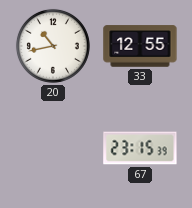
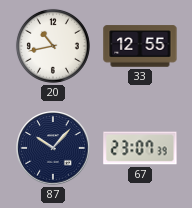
87: none -> 10:07 (53, 148)
67: 23:15 -> 23:07 (140, 148)
